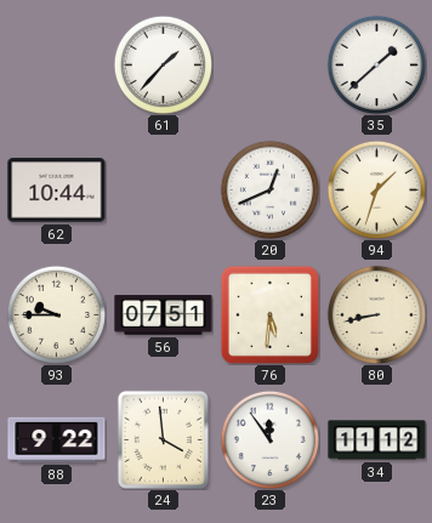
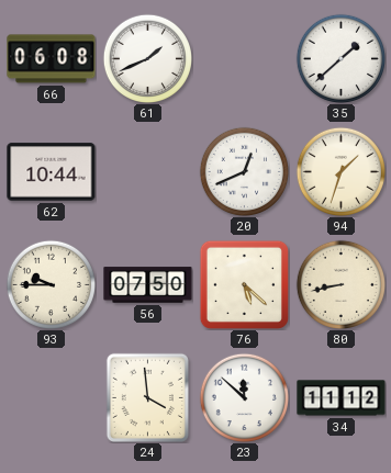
66: none -> 06:08 (52, 59)
61: 1:37 -> 1:41 (147, 58)
56: 07:51 -> 07:50 (148, 285)
76: 5:31 -> 5:22 (244, 284)
88: 9:22 -> none (57, 439)
23: 11:54 -> 11:52 (244, 397)
